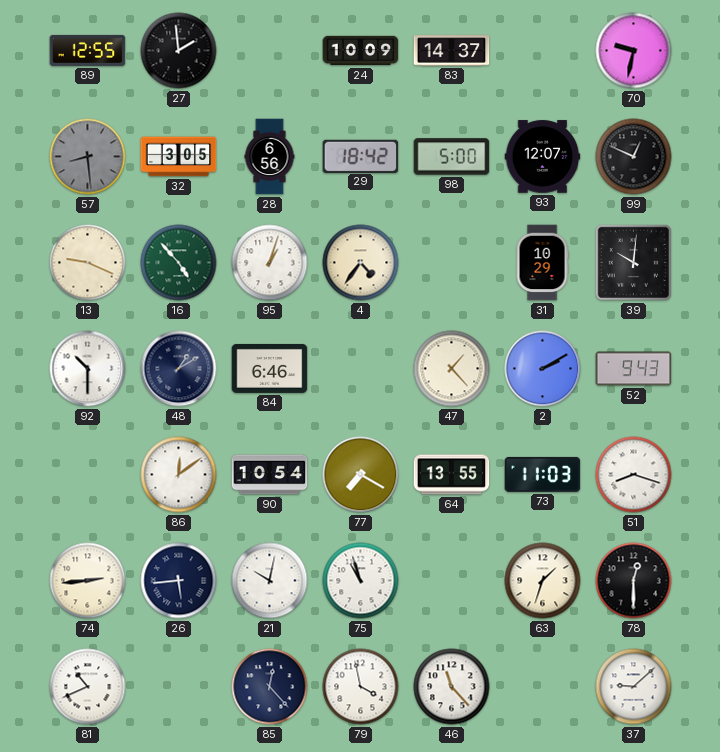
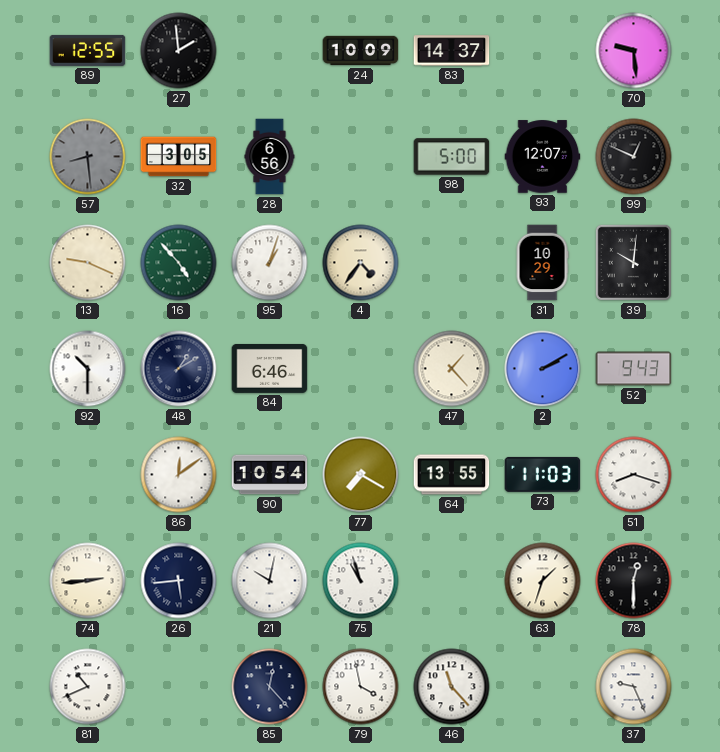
70: 9:32 -> 9:29 (634, 51)
29: 18:42 -> none (361, 156)
37: 9:08 -> 9:26 (634, 687)
